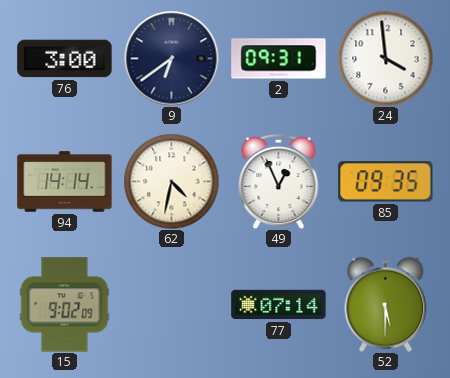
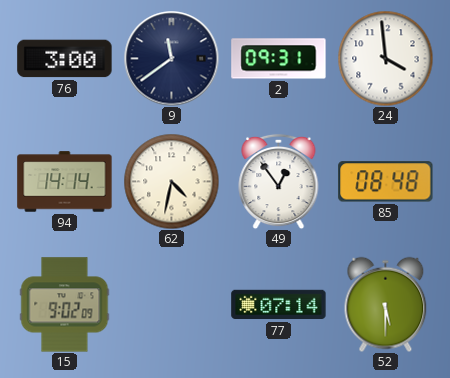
9: 6:39 -> 11:39 (171, 58)
49: 12:56 -> 12:54 (279, 181)
85: 09:35 -> 08:48 (386, 182)
